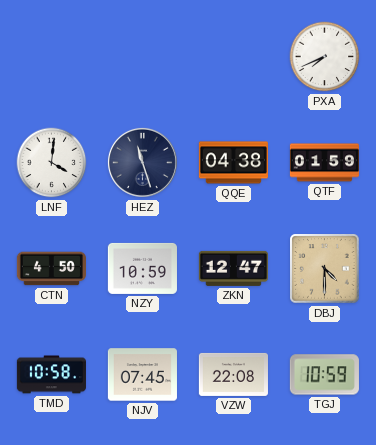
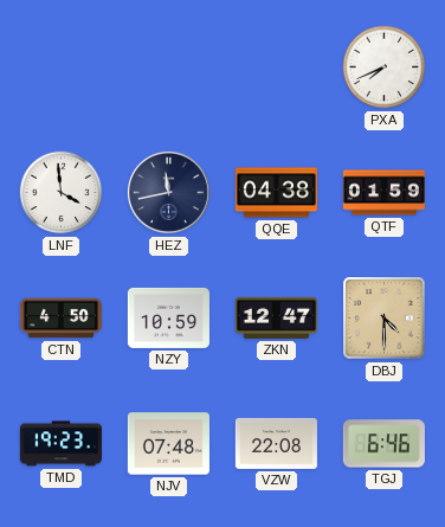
LNF: 4:01 -> 3:59 (62, 193)
HEZ: 11:27 -> 11:43 (168, 192)
TMD: 10:58 -> 19:23 (60, 444)
NJV: 07:45 -> 07:48 (168, 444)
TGJ: 10:59 -> 6:46 (383, 444)
